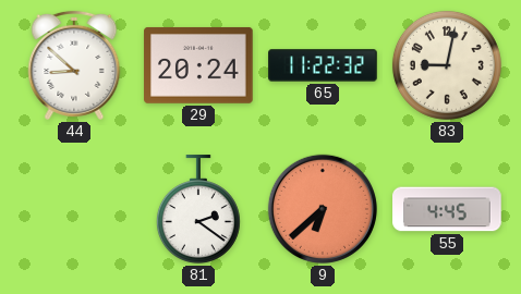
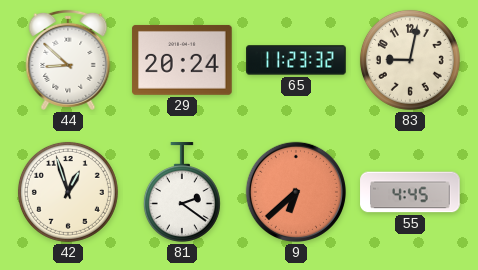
65: 11:22 -> 11:23 (296, 60)
42: none -> 12:57 (68, 192)
